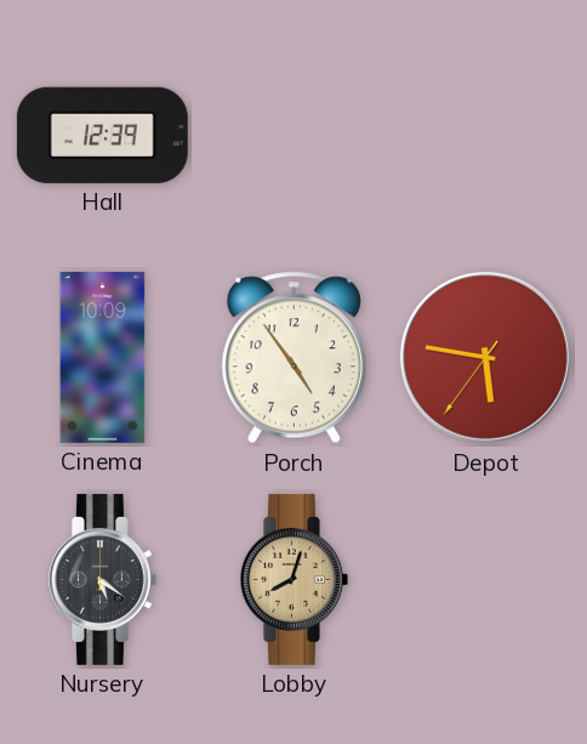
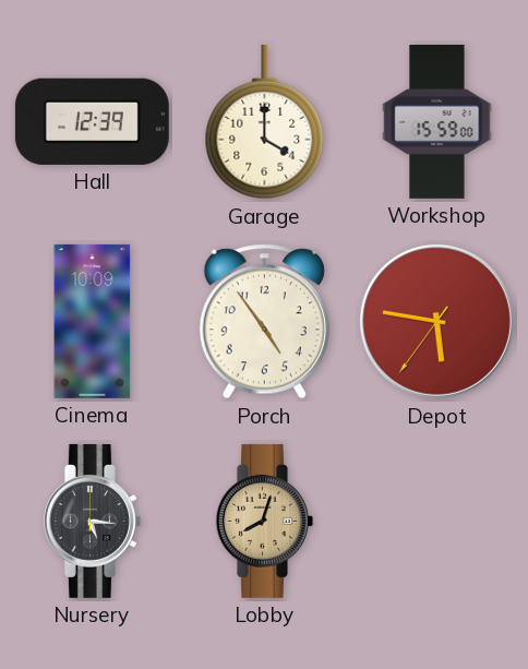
Garage: none -> 4:00 (265, 122)
Workshop: none -> 15:59 (437, 121)
Nursery: 5:21 -> 5:16 (92, 521)
